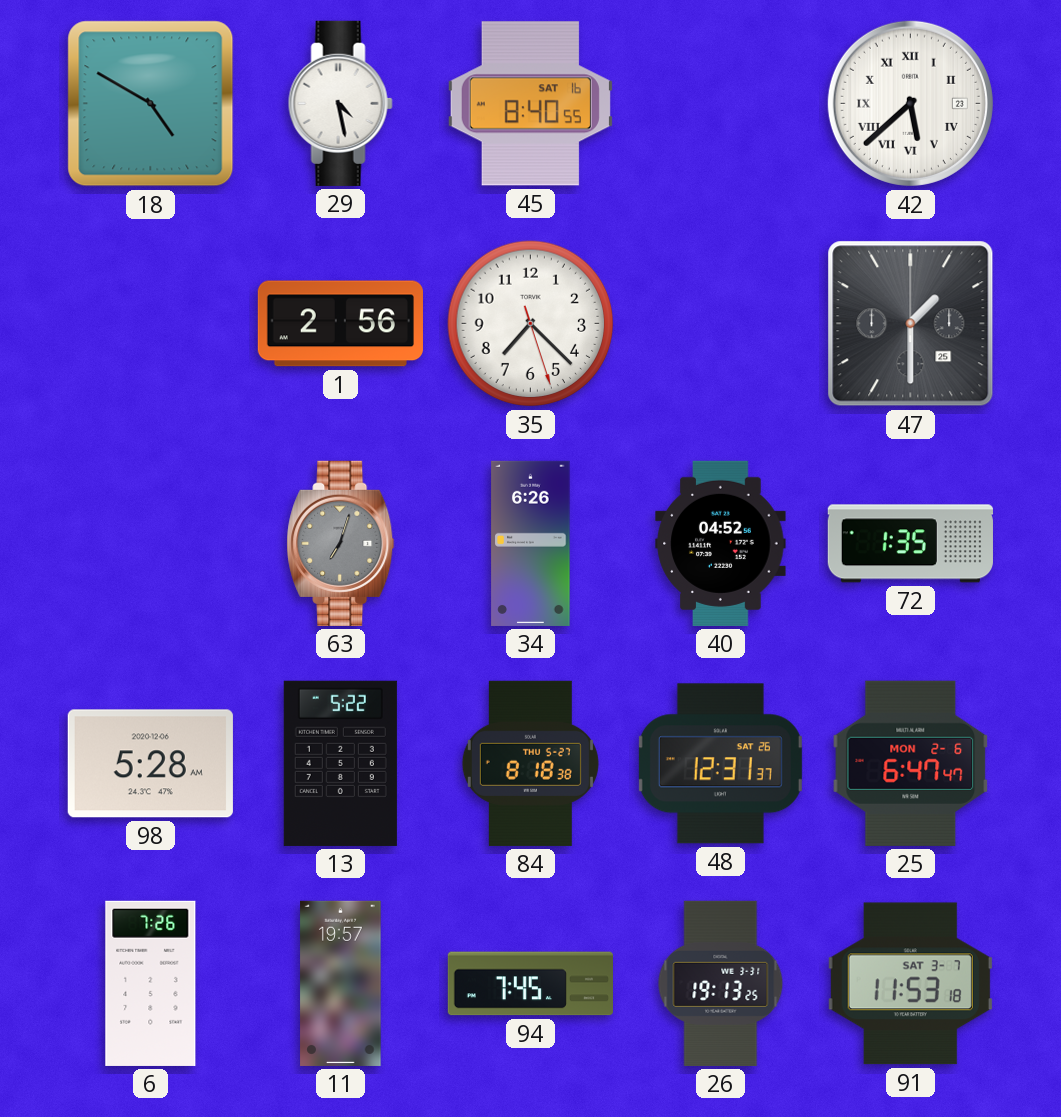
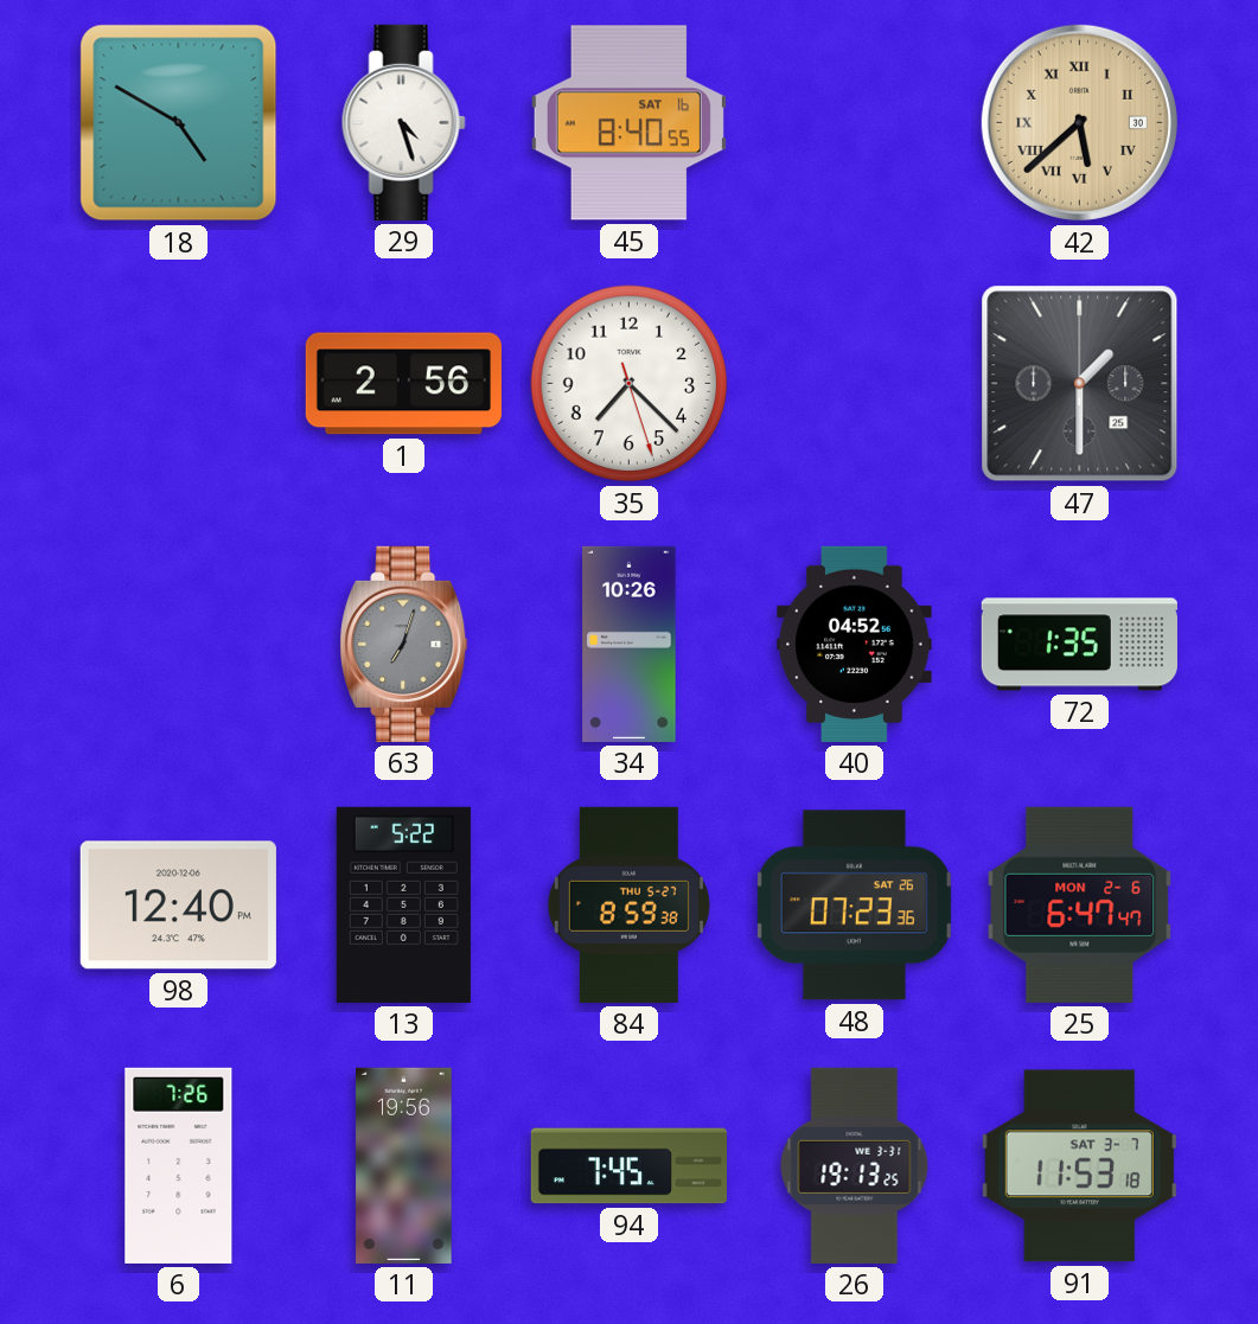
29: 4:28 -> 4:27 (403, 122)
42 date: 23 -> 30 (1079, 122)
42 dial: white -> champagne (1079, 122)
34: 6:26 -> 10:26 (630, 644)
98: 5:28 -> 12:40 (178, 906)
84: 8:18 -> 8:59 (628, 904)
48: 12:31 -> 07:23 (854, 906)
11: 19:57 -> 19:56 (404, 1165)
